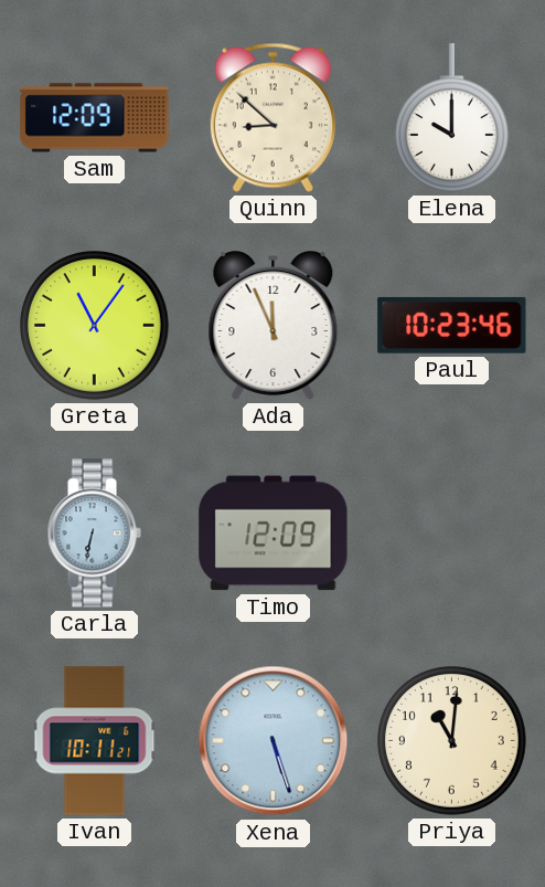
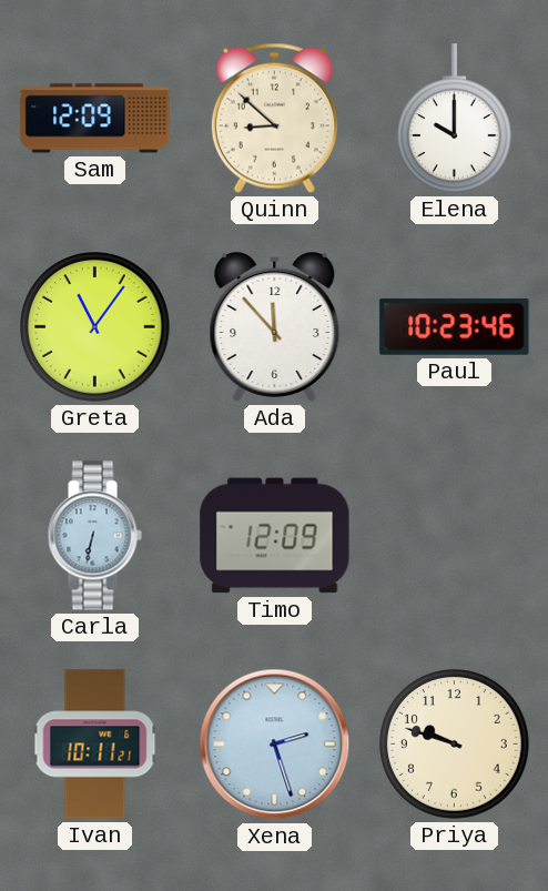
Ada: 11:56 -> 11:53 (275, 327)
Xena: 5:27 -> 2:27 (275, 745)
Priya: 11:01 -> 9:48 (455, 745)
